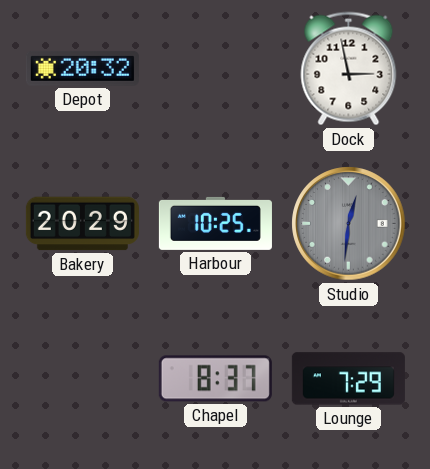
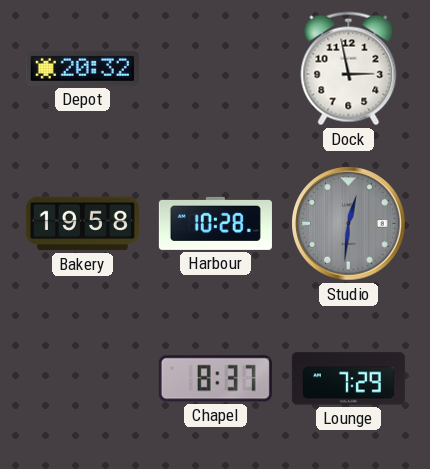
Bakery: 20:29 -> 19:58 (82, 224)
Harbour: 10:25 -> 10:28 (215, 223)
